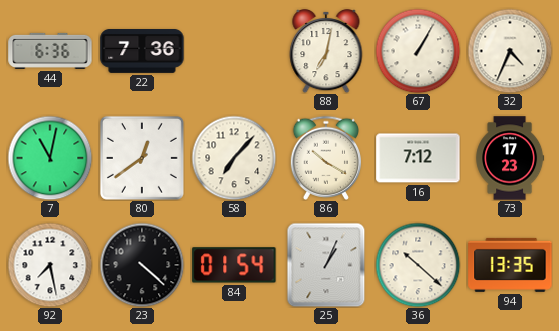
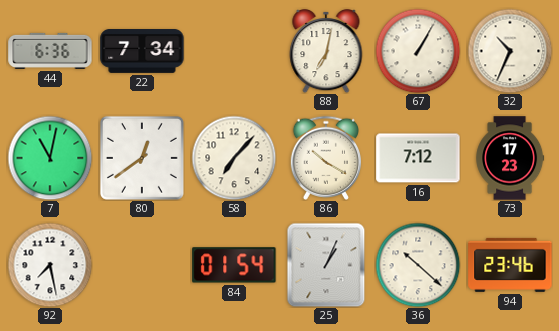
22: 7:36 -> 7:34 (142, 52)
32: 4:34 -> 10:34 (510, 51)
23: 4:22 -> none (142, 265)
94: 13:35 -> 23:46 (510, 265)
